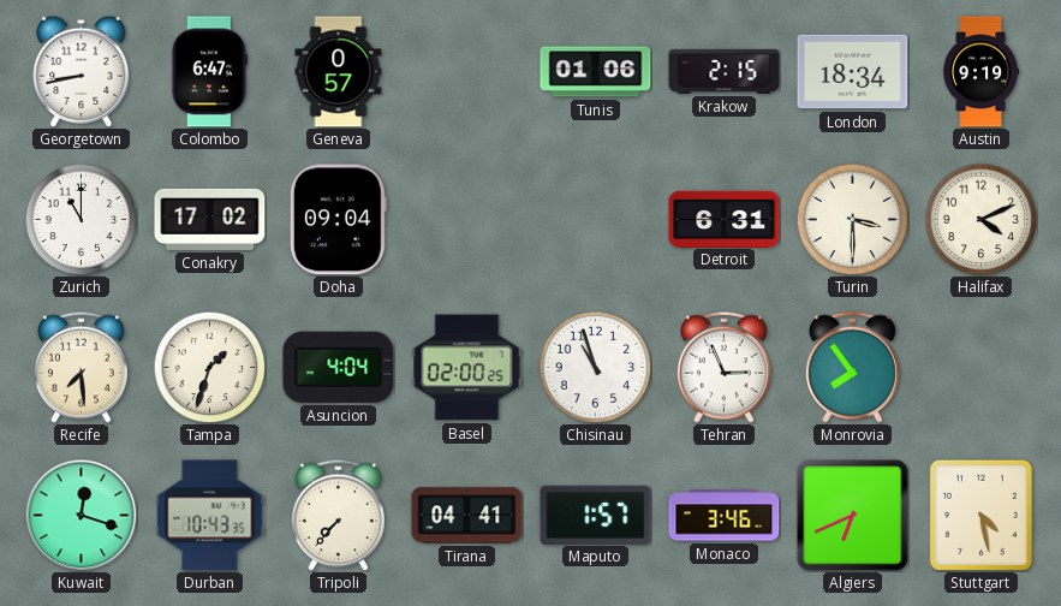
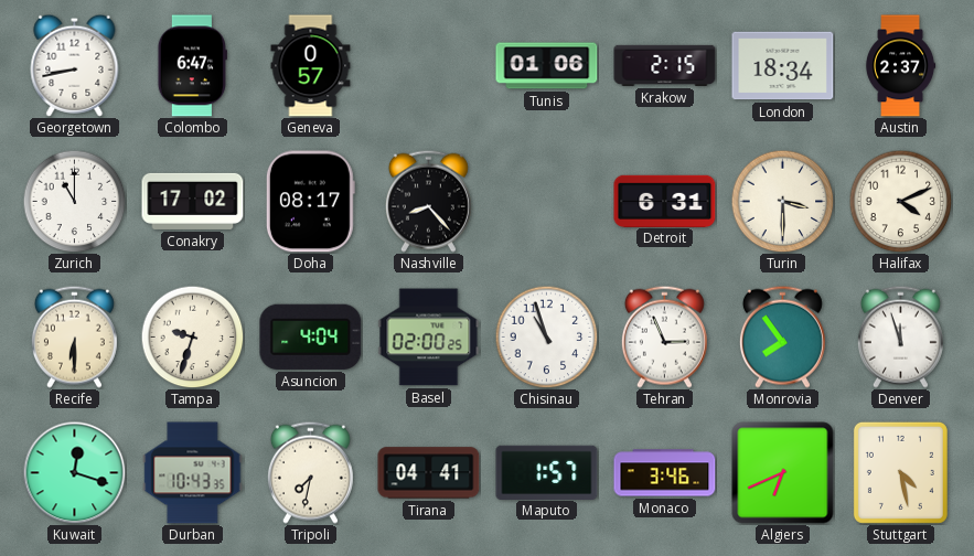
Austin: 9:19 -> 2:37 (900, 66)
Doha: 09:04 -> 08:17 (310, 202)
Nashville: none -> 8:23 (428, 201)
Recife: 7:29 -> 6:30 (74, 336)
Tampa: 1:33 -> 9:33 (192, 336)
Denver: none -> 11:57 (900, 336)
Tripoli: 7:37 -> 7:32 (310, 472)
